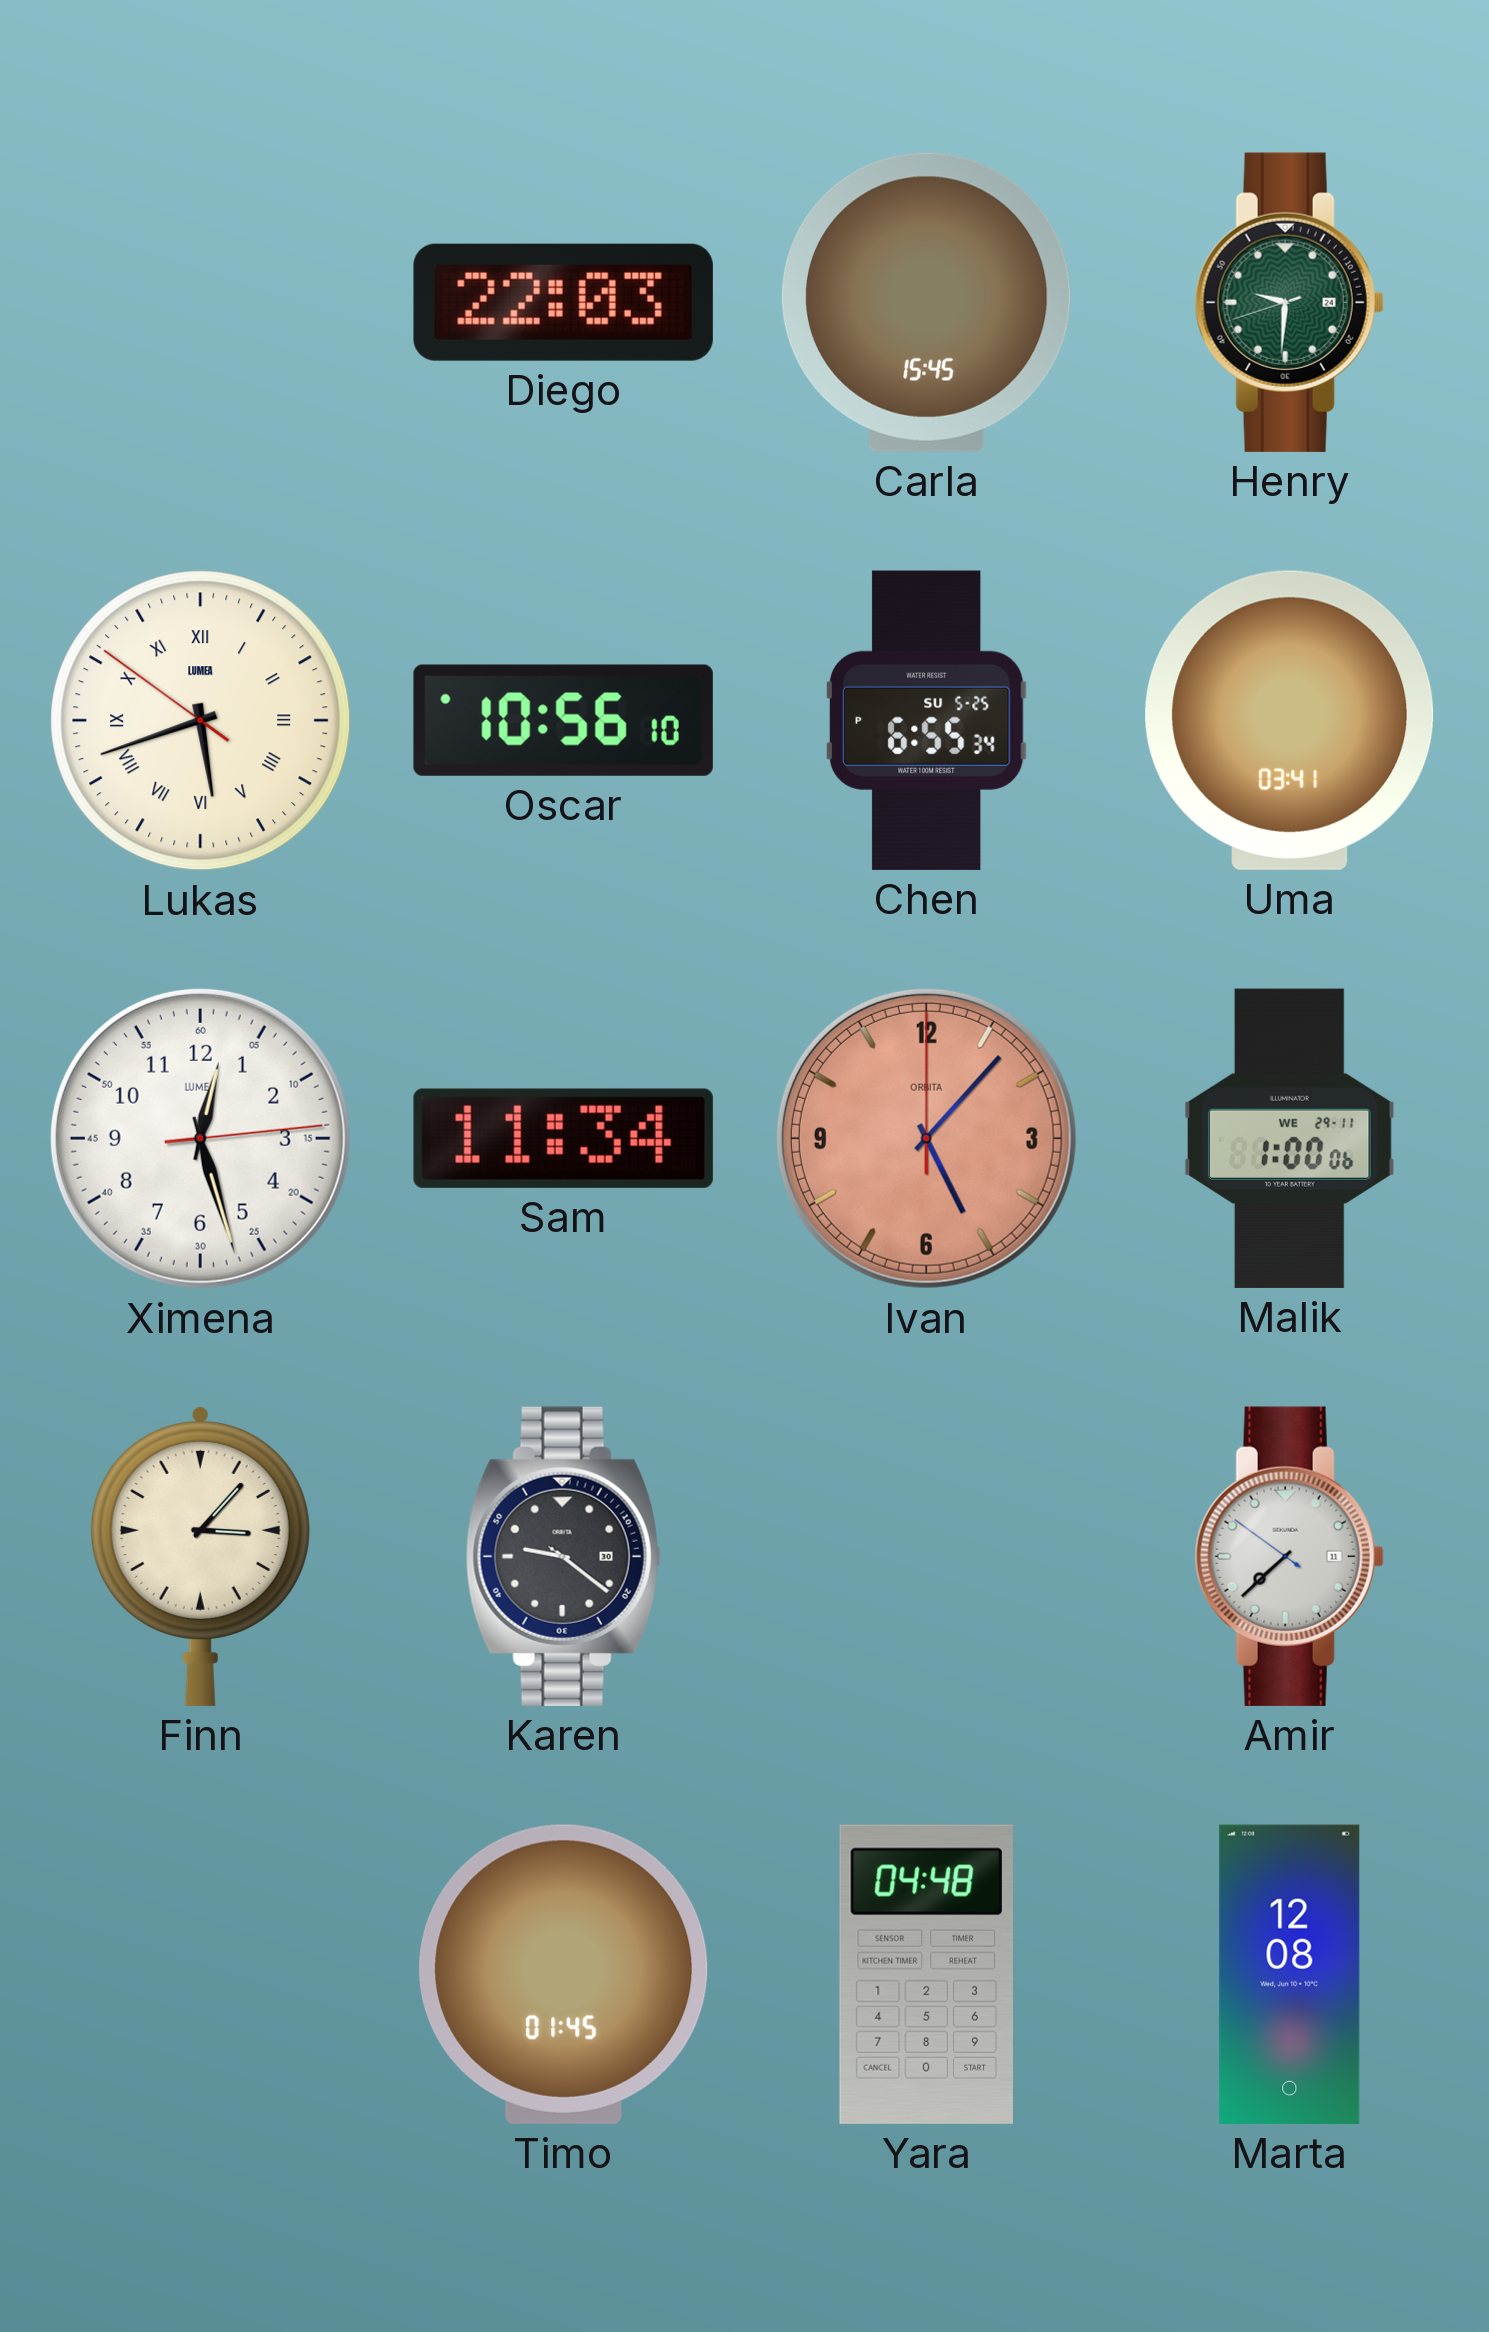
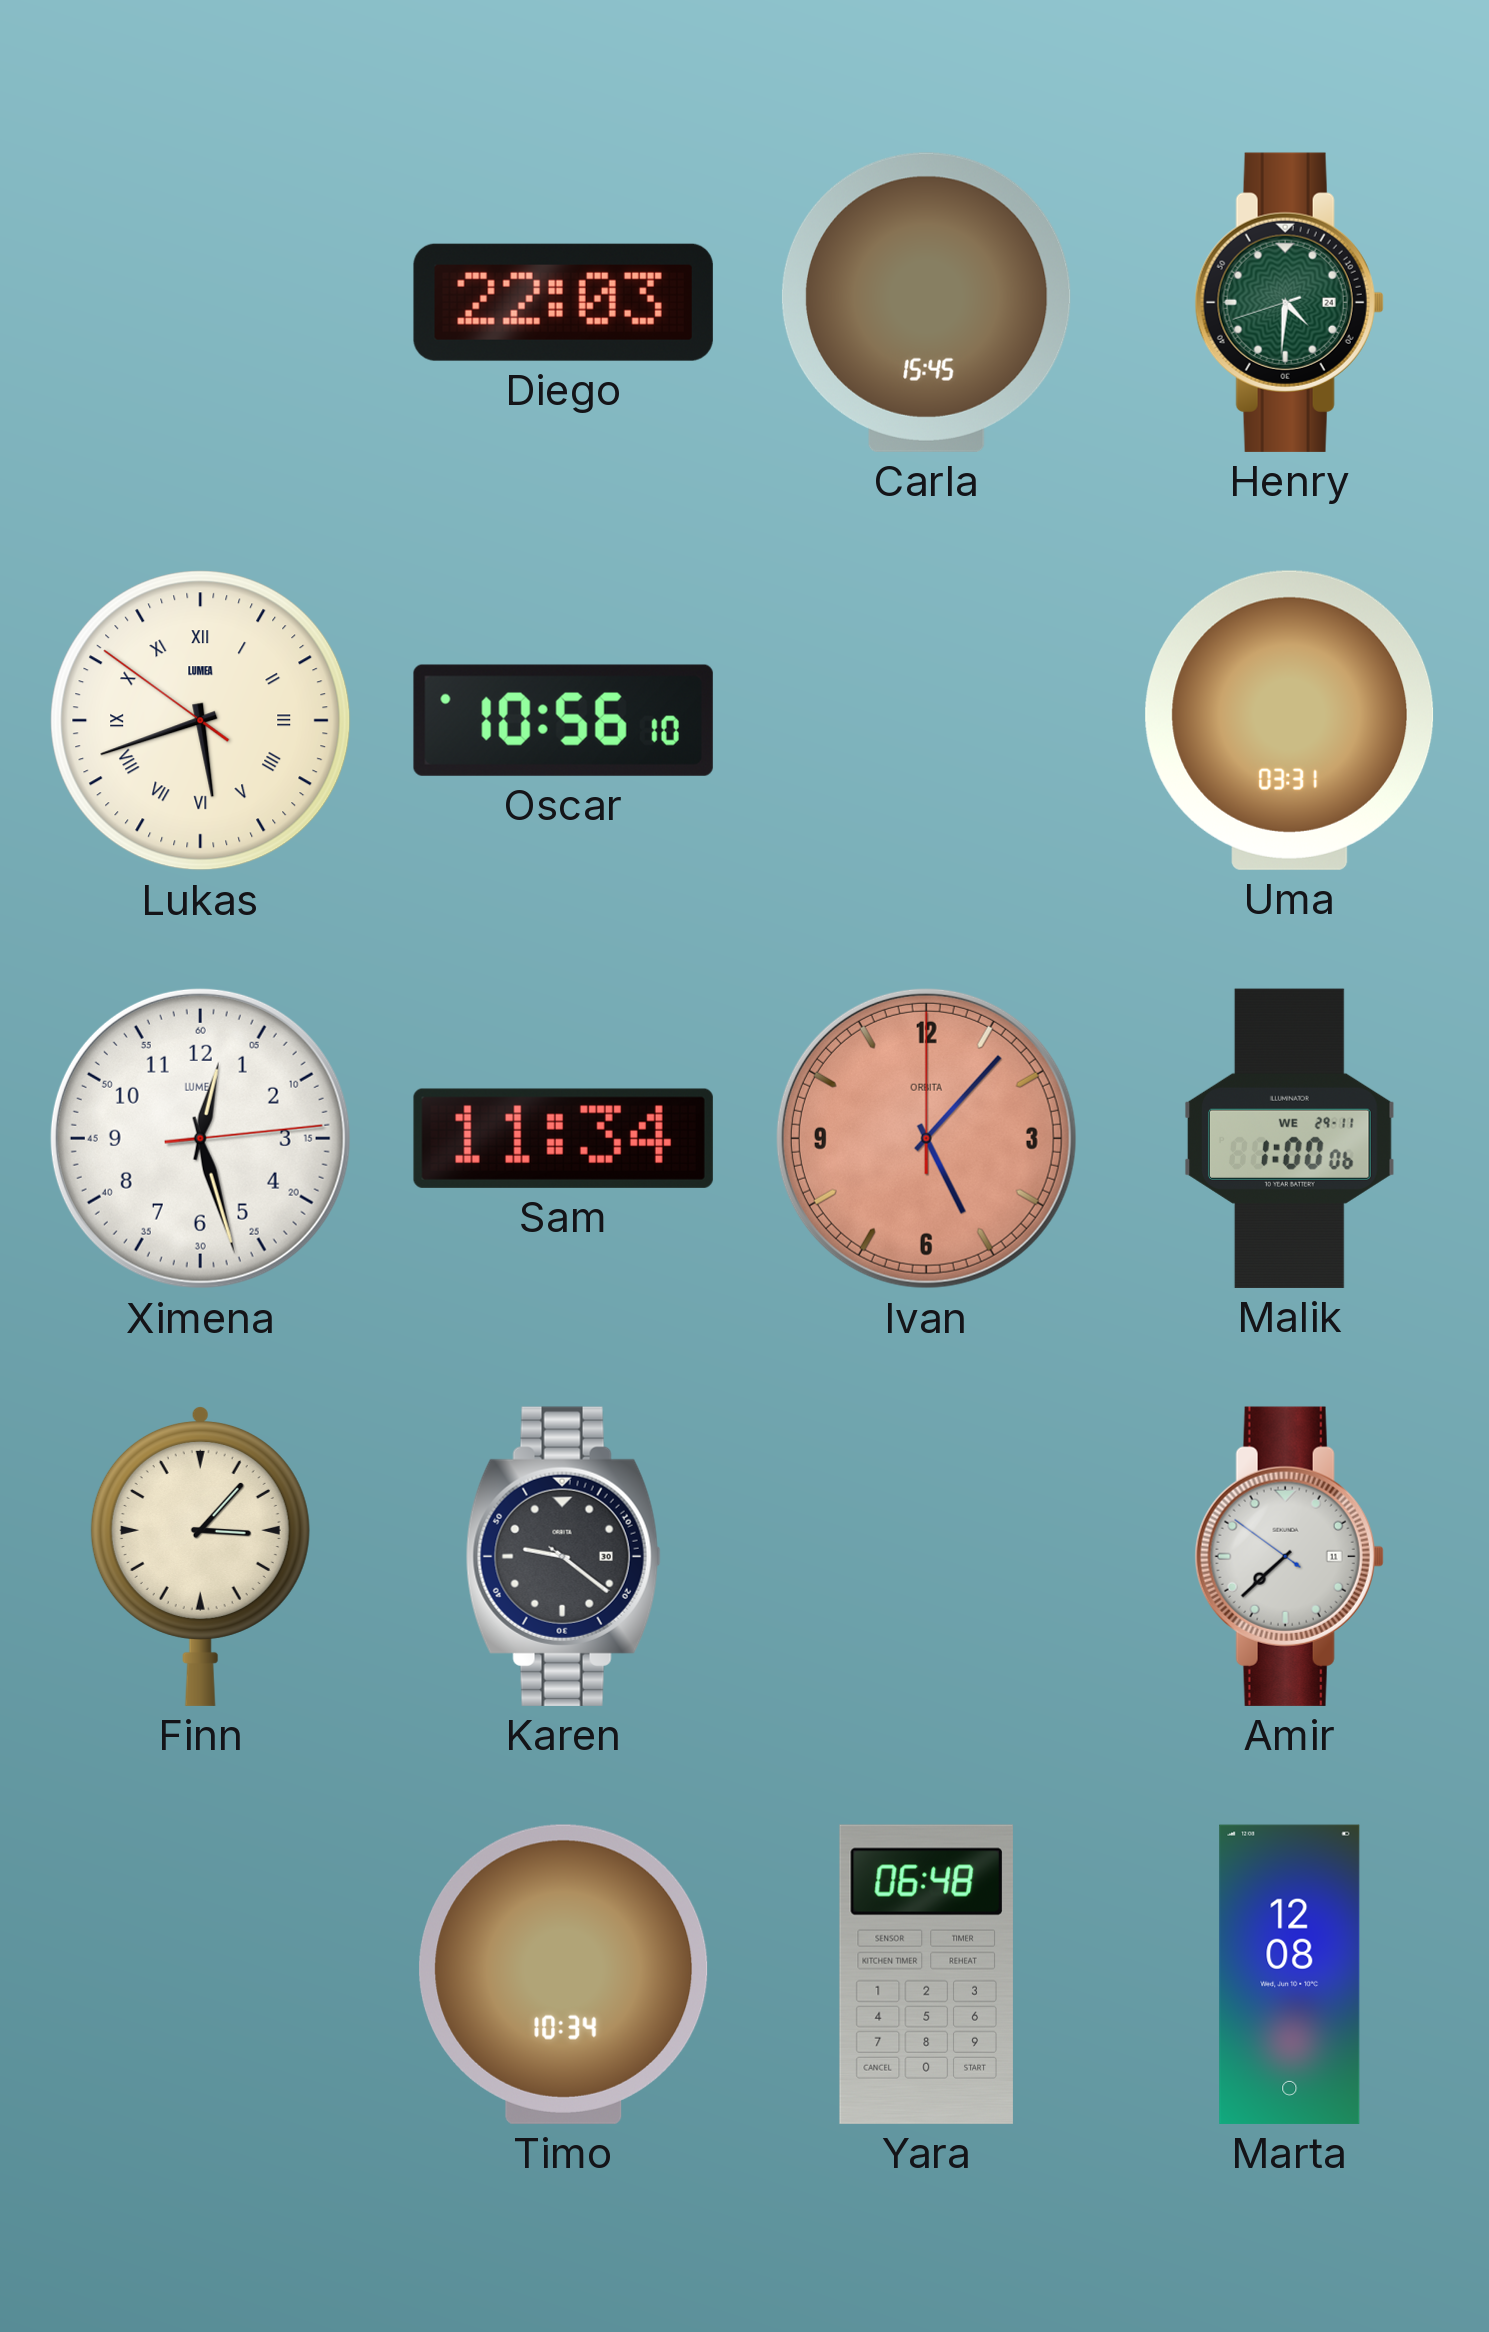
Henry: 9:30 -> 4:30 (1289, 302)
Chen: 6:55 -> none (927, 720)
Uma: 03:41 -> 03:31 (1290, 720)
Timo: 01:45 -> 10:34 (564, 1974)
Yara: 04:48 -> 06:48 (926, 1974)
